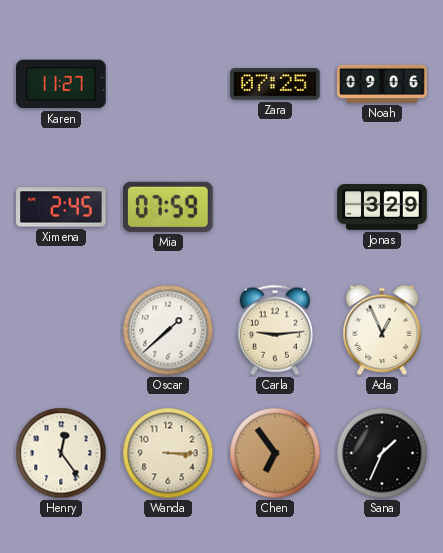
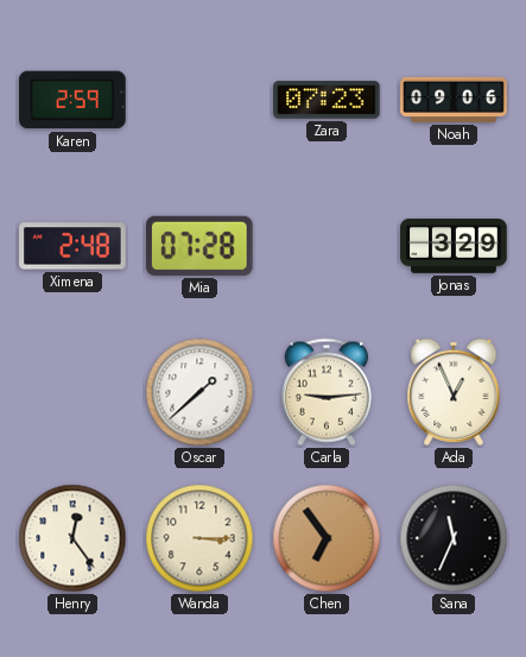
Karen: 11:27 -> 2:59 (72, 100)
Zara: 07:25 -> 07:23 (327, 100)
Ximena: 2:45 -> 2:48 (72, 246)
Mia: 07:59 -> 07:28 (199, 246)
Sana: 1:34 -> 11:34 (454, 538)
